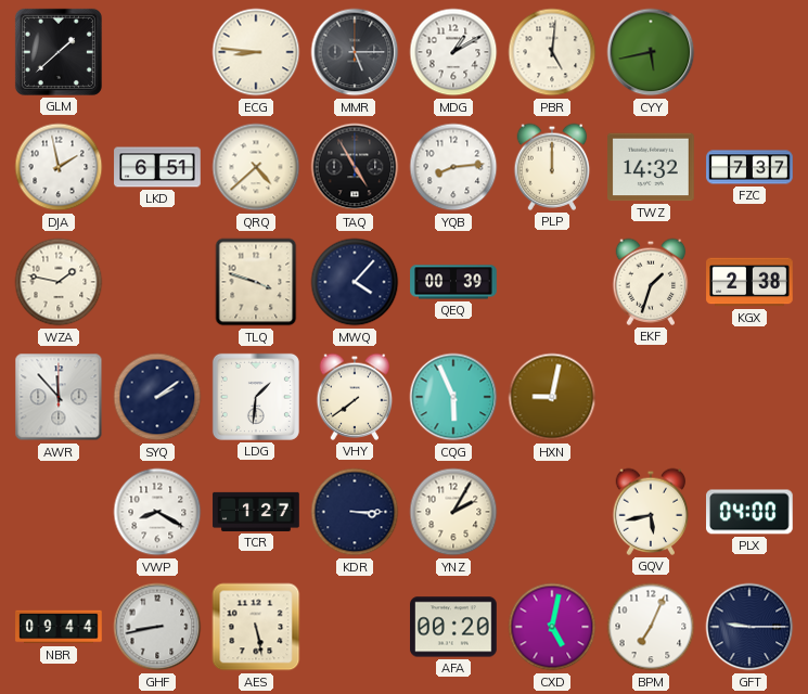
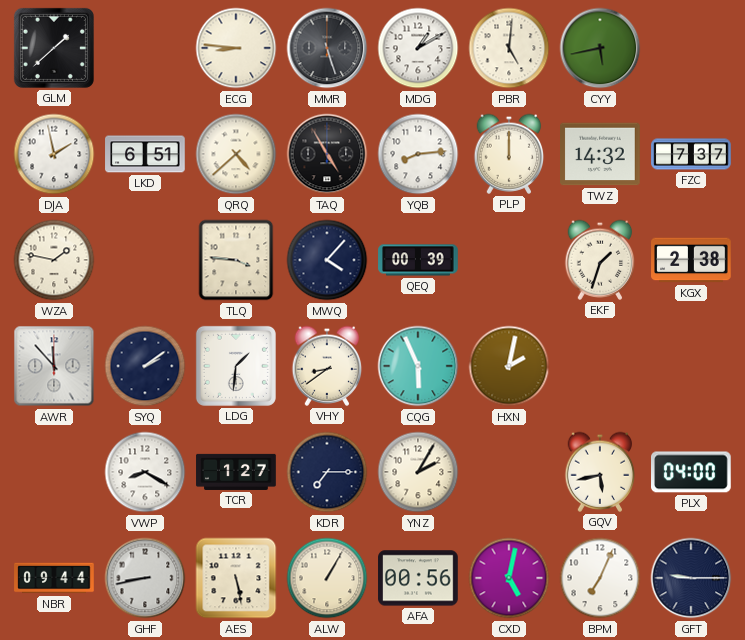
MMR: 5:15 -> 5:27 (327, 48)
TLQ: 3:48 -> 3:46 (236, 260)
VHY: 7:39 -> 8:39 (327, 366)
HXN: 9:02 -> 2:02 (509, 366)
KDR: 3:15 -> 7:15 (327, 472)
ALW: none -> 1:05 (327, 578)
AFA: 00:20 -> 00:56 (418, 578)
